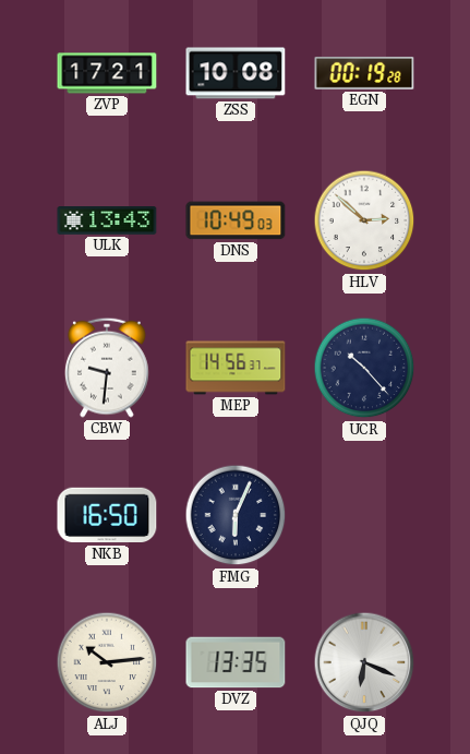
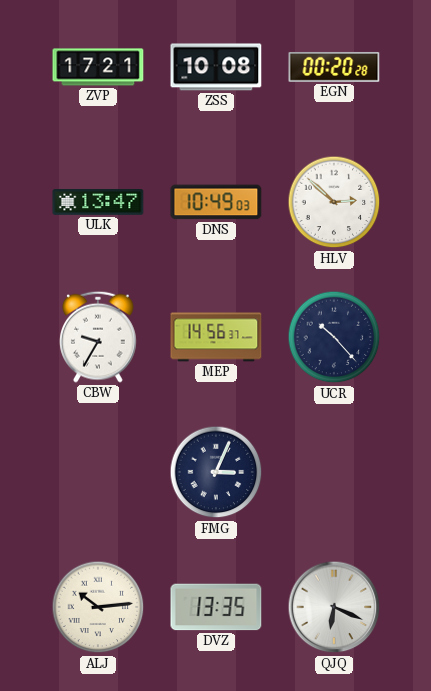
EGN: 00:19 -> 00:20 (334, 67)
ULK: 13:43 -> 13:47 (98, 203)
CBW: 9:31 -> 9:35 (99, 337)
NKB: 16:50 -> none (107, 515)
FMG: 6:04 -> 3:04 (216, 472)
